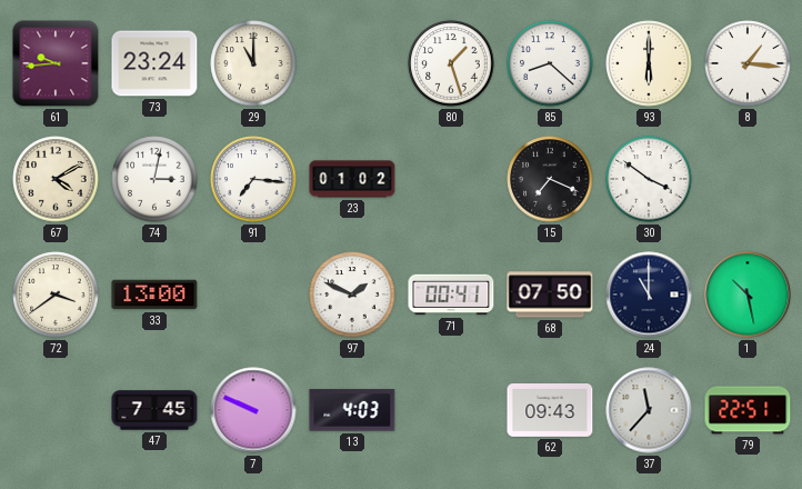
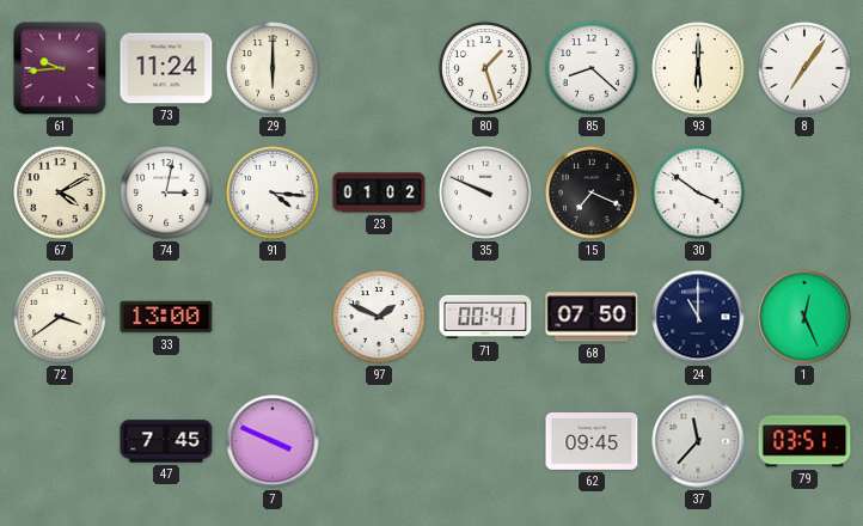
73: 23:24 -> 11:24 (166, 68)
29: 11:00 -> 6:00 (273, 68)
8: 1:16 -> 7:06 (804, 68)
91: 7:16 -> 4:16 (273, 192)
35: none -> 9:49 (485, 192)
1: 10:28 -> 12:26 (804, 317)
7: 9:49 -> 3:49 (273, 441)
13: 4:03 -> none (352, 410)
62: 09:43 -> 09:45 (592, 442)
79: 22:51 -> 03:51 (804, 441)
